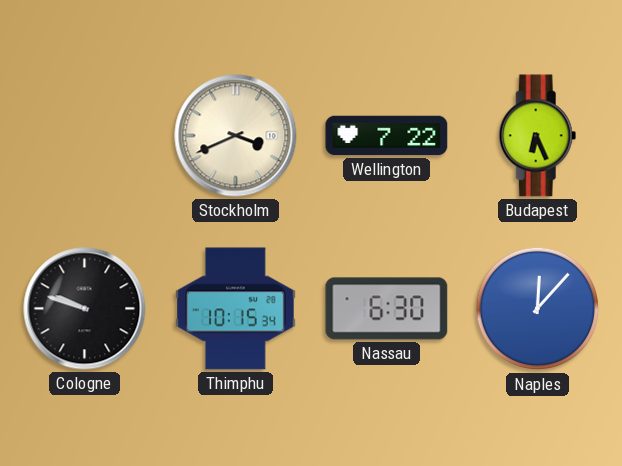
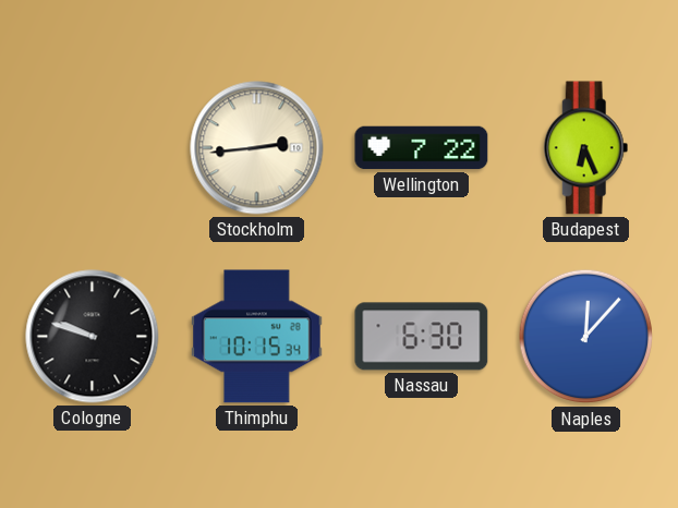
Stockholm: 3:41 -> 2:44 (257, 148)
